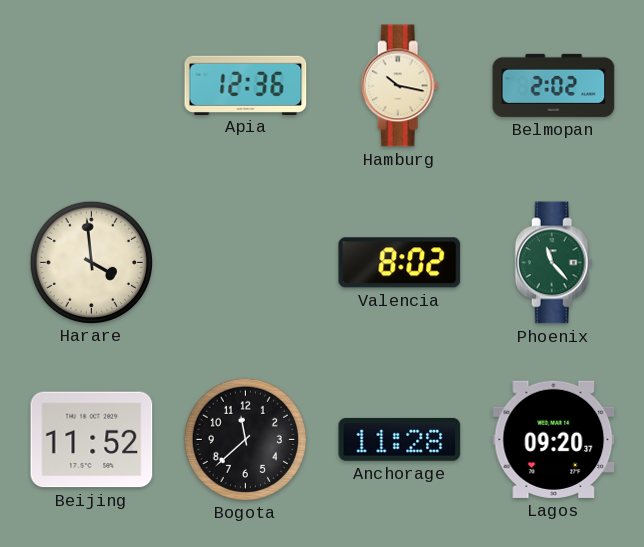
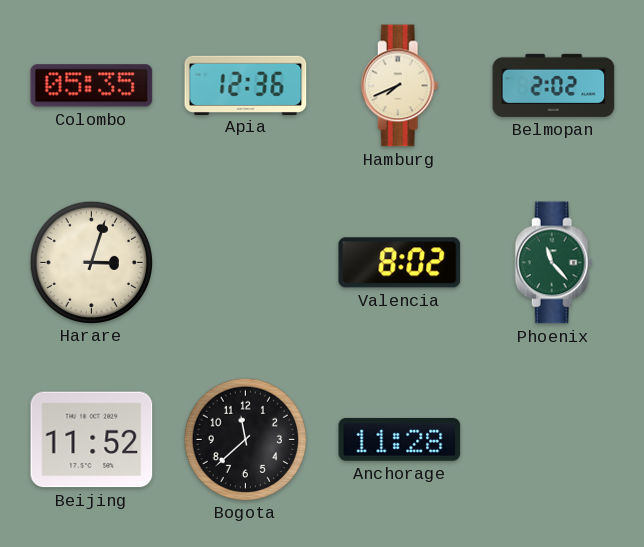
Colombo: none -> 05:35 (92, 86)
Hamburg: 10:17 -> 7:41 (400, 86)
Harare: 3:59 -> 3:03 (91, 262)
Lagos: 09:20 -> none (554, 439)
